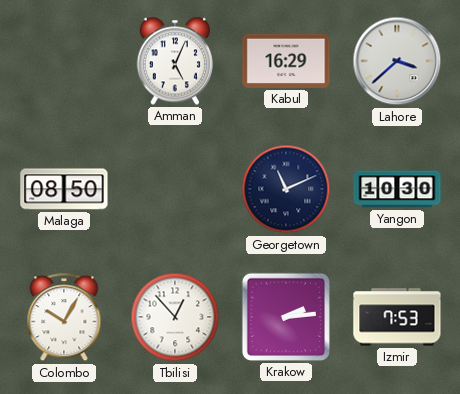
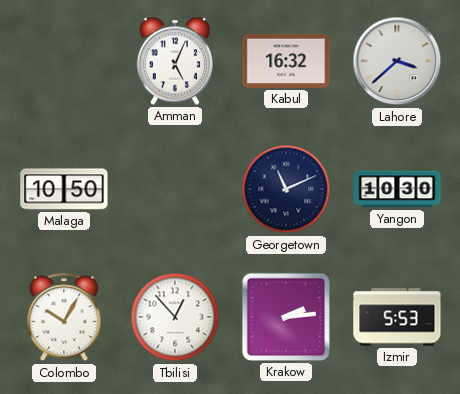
Kabul: 16:29 -> 16:32 (286, 61)
Malaga: 08:50 -> 10:50 (64, 189)
Izmir: 7:53 -> 5:53 (397, 317)
